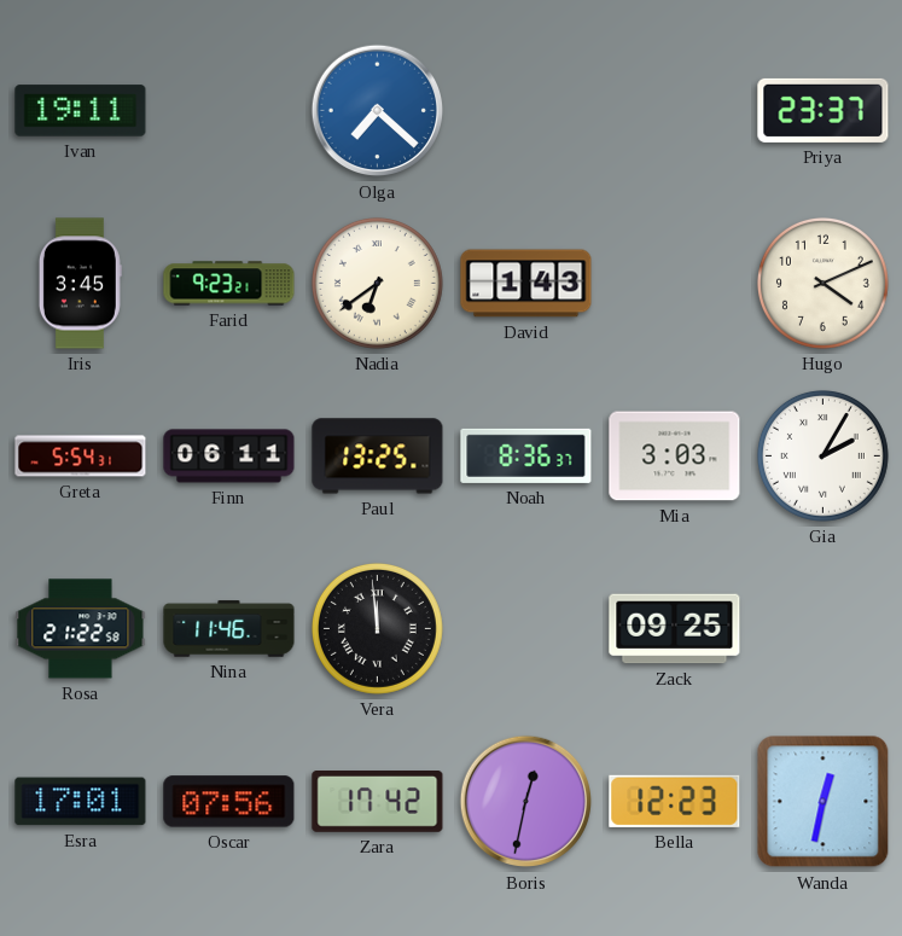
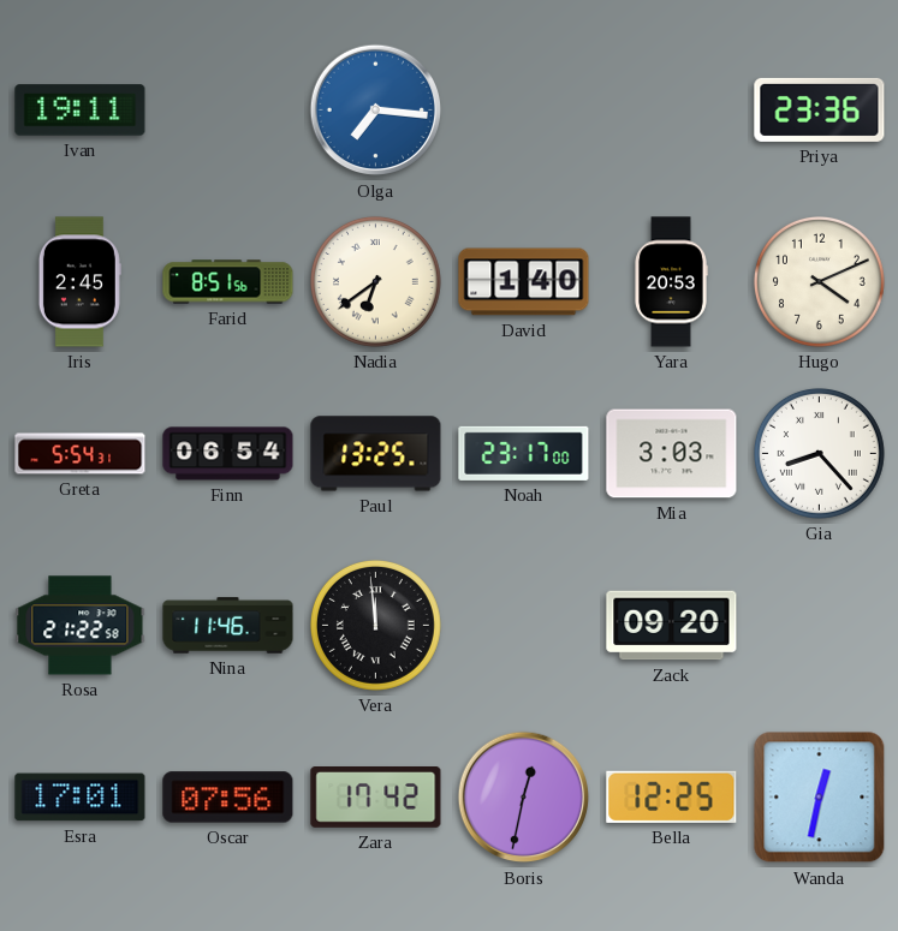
Olga: 7:22 -> 7:16 (376, 111)
Priya: 23:37 -> 23:36 (820, 109)
Iris: 3:45 -> 2:45 (79, 282)
Farid: 9:23 -> 8:51 (228, 282)
David: 1:43 -> 1:40 (524, 282)
Yara: none -> 20:53 (671, 282)
Finn: 06:11 -> 06:54 (228, 454)
Noah: 8:36 -> 23:17 (524, 453)
Gia: 2:05 -> 8:23 (819, 453)
Zack: 09:25 -> 09:20 (672, 626)
Bella: 12:23 -> 12:25 (672, 796)
